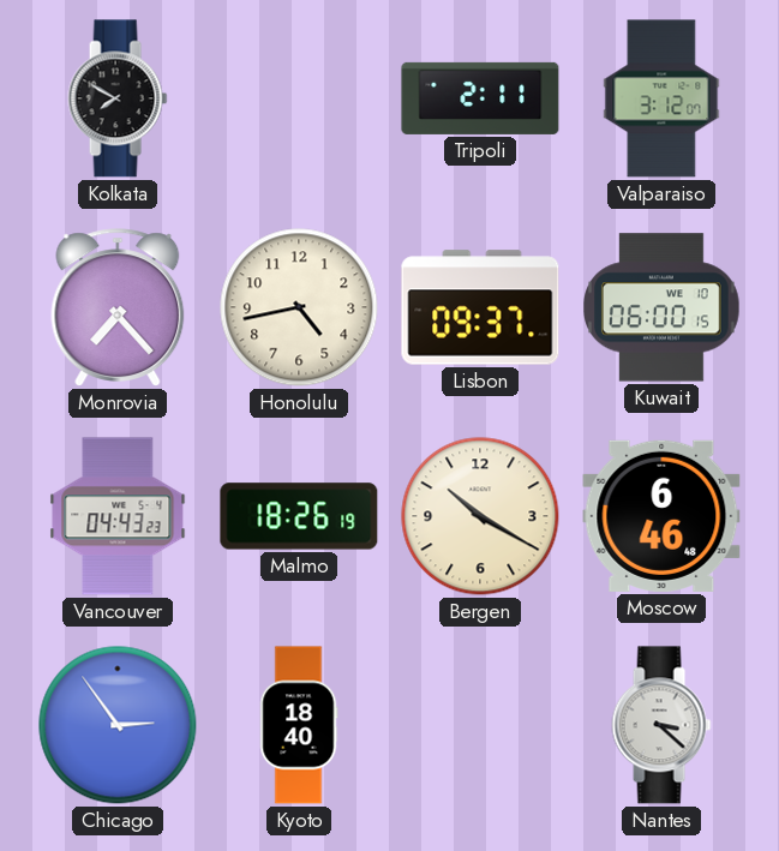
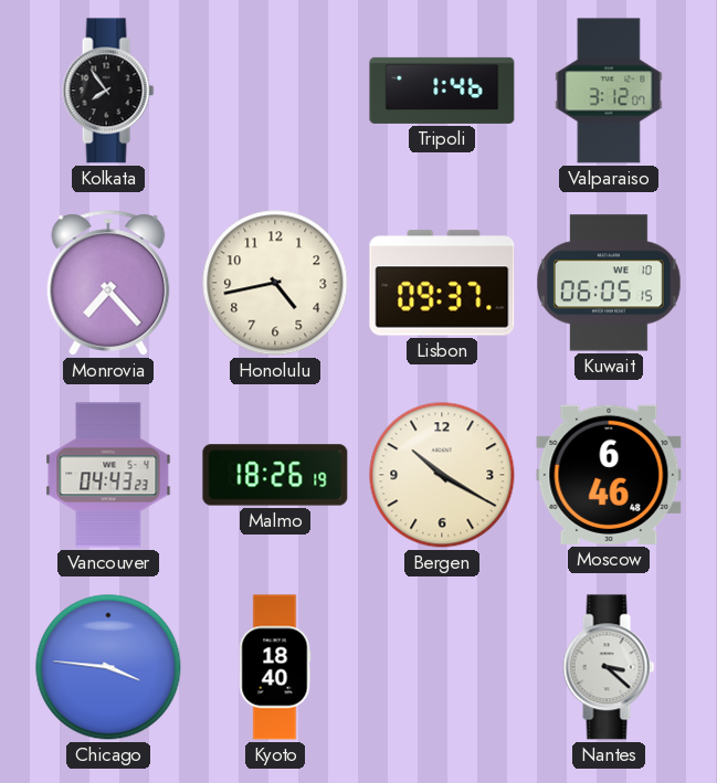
Kolkata: 7:50 -> 7:54 (108, 91)
Tripoli: 2:11 -> 1:46 (442, 91)
Kuwait: 06:00 -> 06:05 (610, 283)
Chicago: 2:54 -> 3:46 (108, 667)
